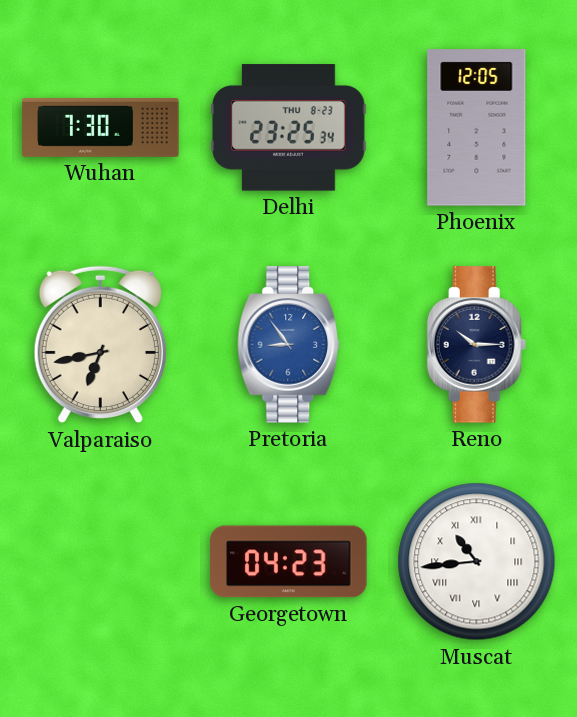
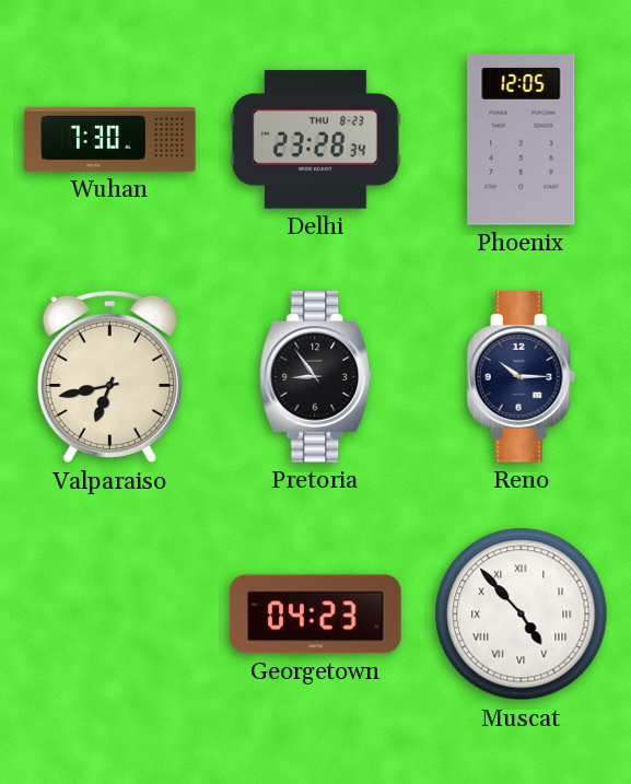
Delhi: 23:25 -> 23:28 (316, 140)
Pretoria dial: blue -> black (316, 377)
Muscat: 10:44 -> 4:53 (522, 615)
